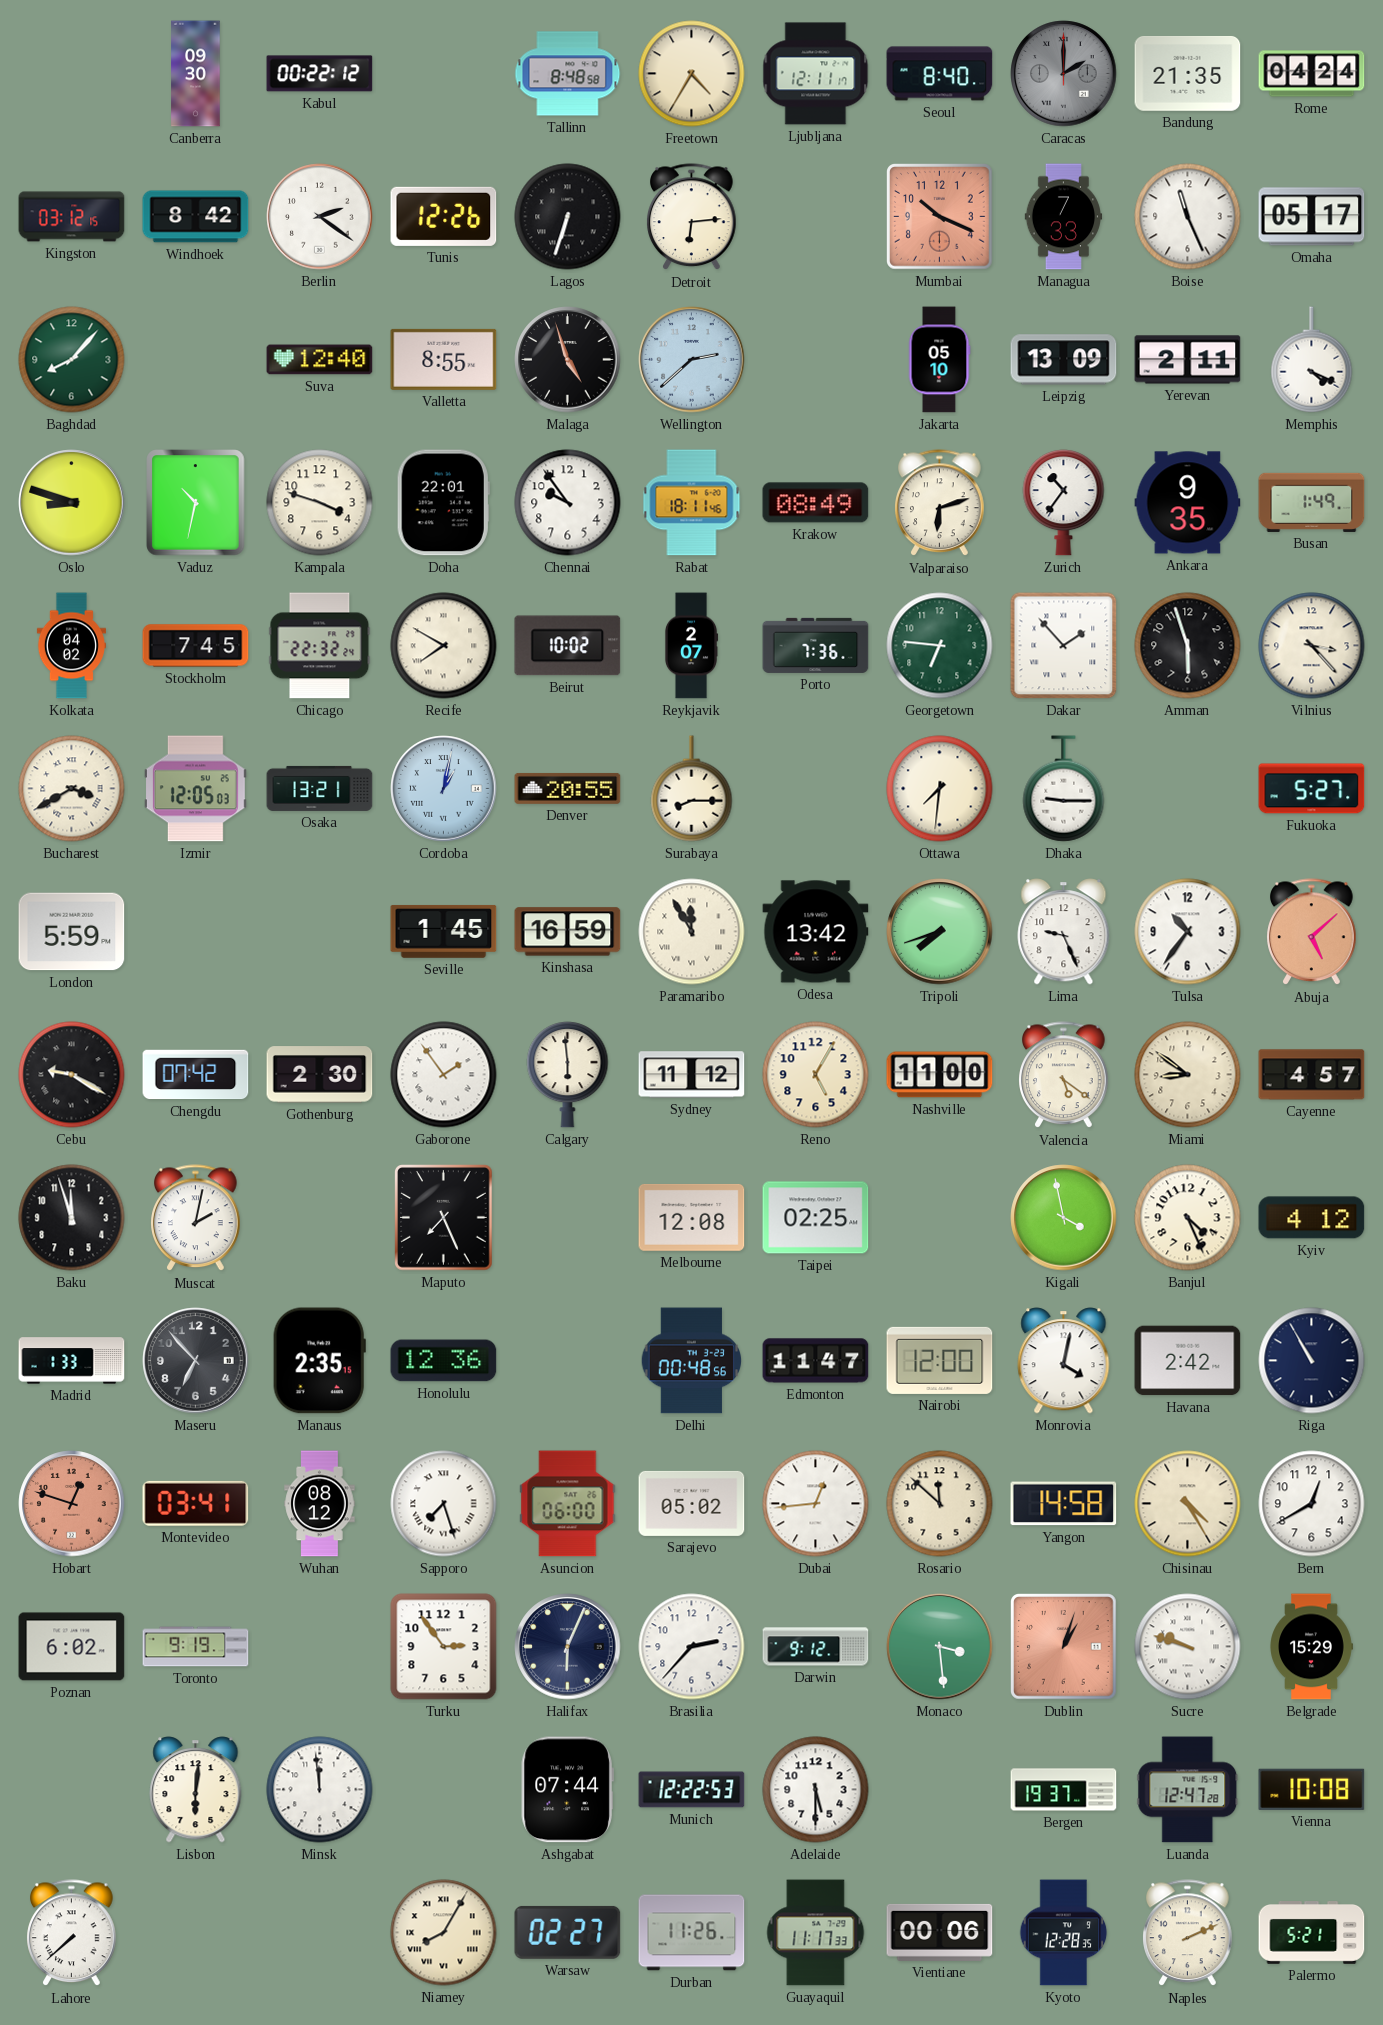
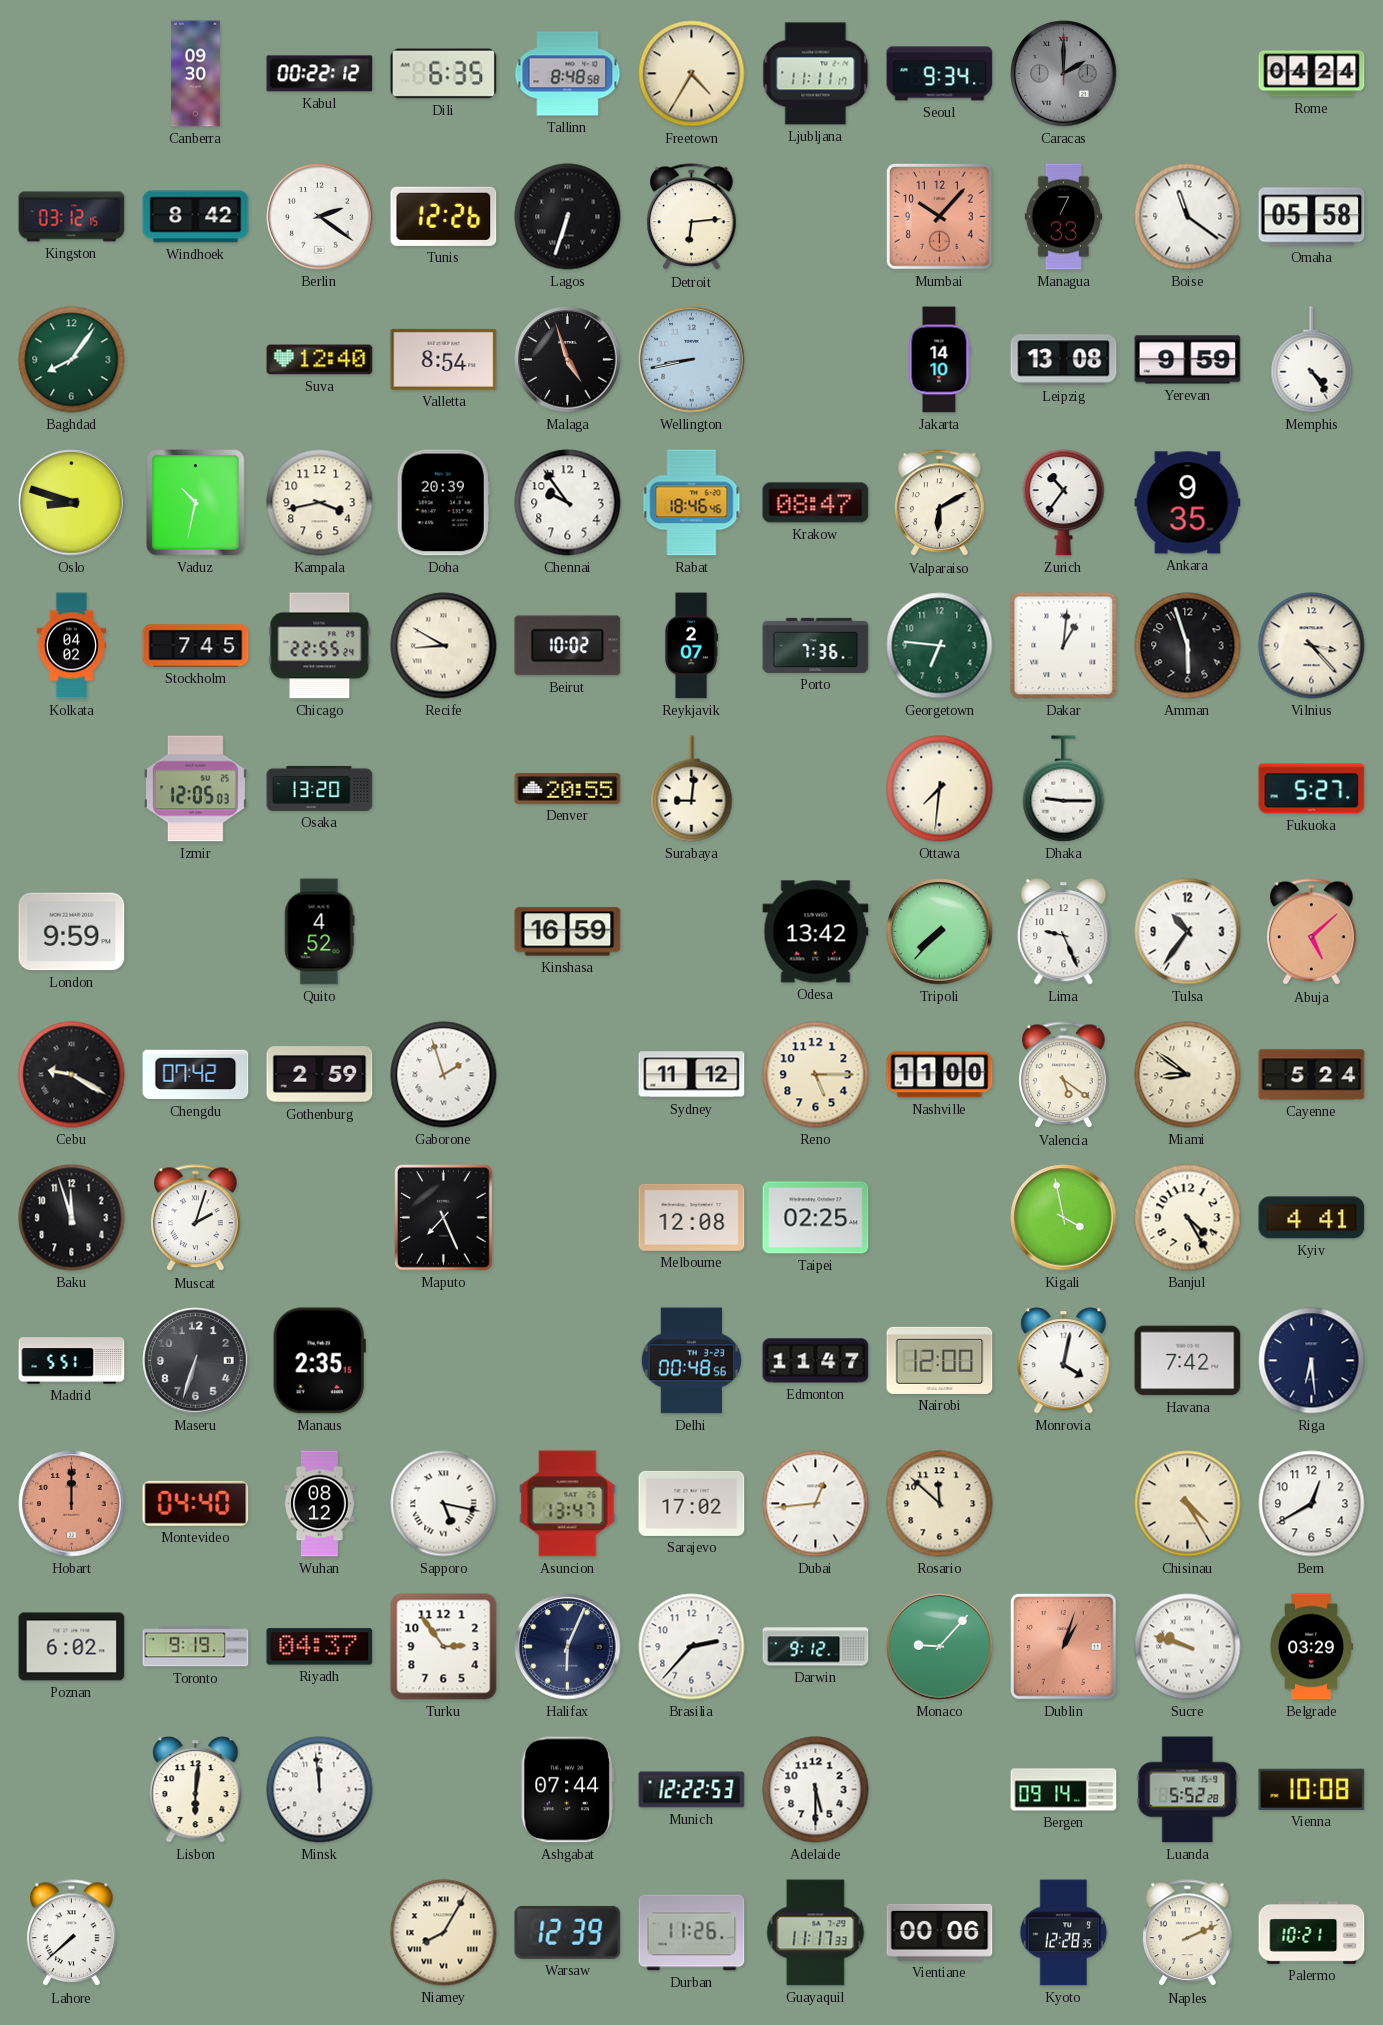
Dili: none -> 6:35 (444, 74)
Ljubljana: 12:11 -> 11:11 (816, 74)
Seoul: 8:40 -> 9:34 (940, 74)
Bandung: 21:35 -> none (1188, 73)
Mumbai: 10:19 -> 10:07 (940, 217)
Boise: 11:26 -> 11:21 (1188, 217)
Omaha: 05:17 -> 05:58 (1312, 217)
Baghdad: 8:07 -> 8:06 (72, 360)
Valletta: 8:55 -> 8:54 (444, 359)
Wellington: 2:38 -> 8:43 (692, 360)
Jakarta: 05:10 -> 14:10 (939, 360)
Leipzig: 13:09 -> 13:08 (1064, 360)
Yerevan: 2:11 -> 9:59 (1188, 360)
Memphis: 4:19 -> 4:24 (1312, 360)
Kampala: 3:48 -> 3:43 (320, 503)
Doha: 22:01 -> 20:39 (443, 503)
Rabat: 18:11 -> 18:46 (692, 503)
Krakow: 08:49 -> 08:47 (816, 503)
Valparaiso: 6:12 -> 6:10 (940, 503)
Busan: 1:49 -> none (1312, 502)
Chicago: 22:32 -> 22:55 (320, 646)
Recife: 7:50 -> 8:50 (444, 646)
Dakar: 1:53 -> 1:01 (1064, 646)
Bucharest: 3:40 -> none (72, 789)
Osaka: 13:21 -> 13:20 (320, 788)
Cordoba: 1:02 -> none (444, 789)
Surabaya: 8:15 -> 9:01 (692, 789)
London: 5:59 -> 9:59 (72, 932)
Quito: none -> 4:52 (319, 932)
Seville: 1:45 -> none (444, 931)
Paramaribo: 11:55 -> none (692, 932)
Tripoli: 7:42 -> 7:37 (940, 932)
Gothenburg: 2:30 -> 2:59 (320, 1075)
Gaborone: 1:54 -> 1:57 (444, 1075)
Calgary: 5:59 -> none (568, 1075)
Reno: 5:05 -> 5:15 (816, 1075)
Cayenne: 4:57 -> 5:24 (1312, 1075)
Muscat: 2:02 -> 2:03 (196, 1218)
Banjul: 4:26 -> 4:25 (1188, 1218)
Kyiv: 4:12 -> 4:41 (1312, 1218)
Madrid: 1:33 -> 5:51 (72, 1361)
Maseru: 6:53 -> 6:33 (196, 1361)
Honolulu: 12:36 -> none (444, 1361)
Havana: 2:42 -> 7:42 (1188, 1361)
Riga: 10:55 -> 6:29 (1312, 1361)
Hobart: 12:48 -> 12:00 (72, 1504)
Montevideo: 03:41 -> 04:40 (196, 1503)
Sapporo: 7:27 -> 5:17 (444, 1504)
Asuncion: 06:00 -> 13:47 (568, 1504)
Sarajevo: 05:02 -> 17:02 (692, 1503)
Yangon: 14:58 -> none (1064, 1504)
Riyadh: none -> 04:37 (320, 1647)
Monaco: 3:29 -> 9:07 (940, 1647)
Belgrade: 15:29 -> 03:29 (1311, 1647)
Bergen: 19:37 -> 09:14 (1064, 1790)
Luanda: 12:47 -> 5:52 (1188, 1790)
Warsaw: 02:27 -> 12:39 (568, 1932)
Palermo: 5:21 -> 10:21 (1312, 1933)
